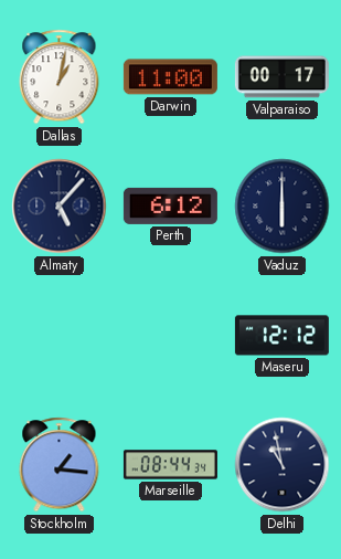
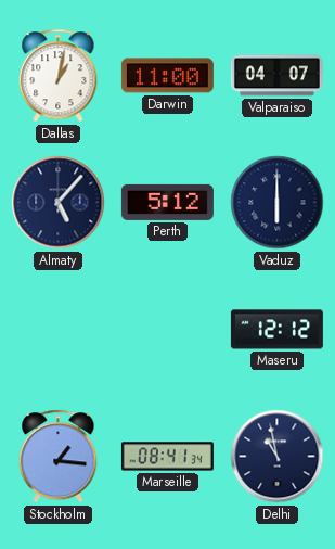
Valparaiso: 00:17 -> 04:07 (276, 76)
Perth: 6:12 -> 5:12 (167, 202)
Marseille: 08:44 -> 08:41 (167, 457)
